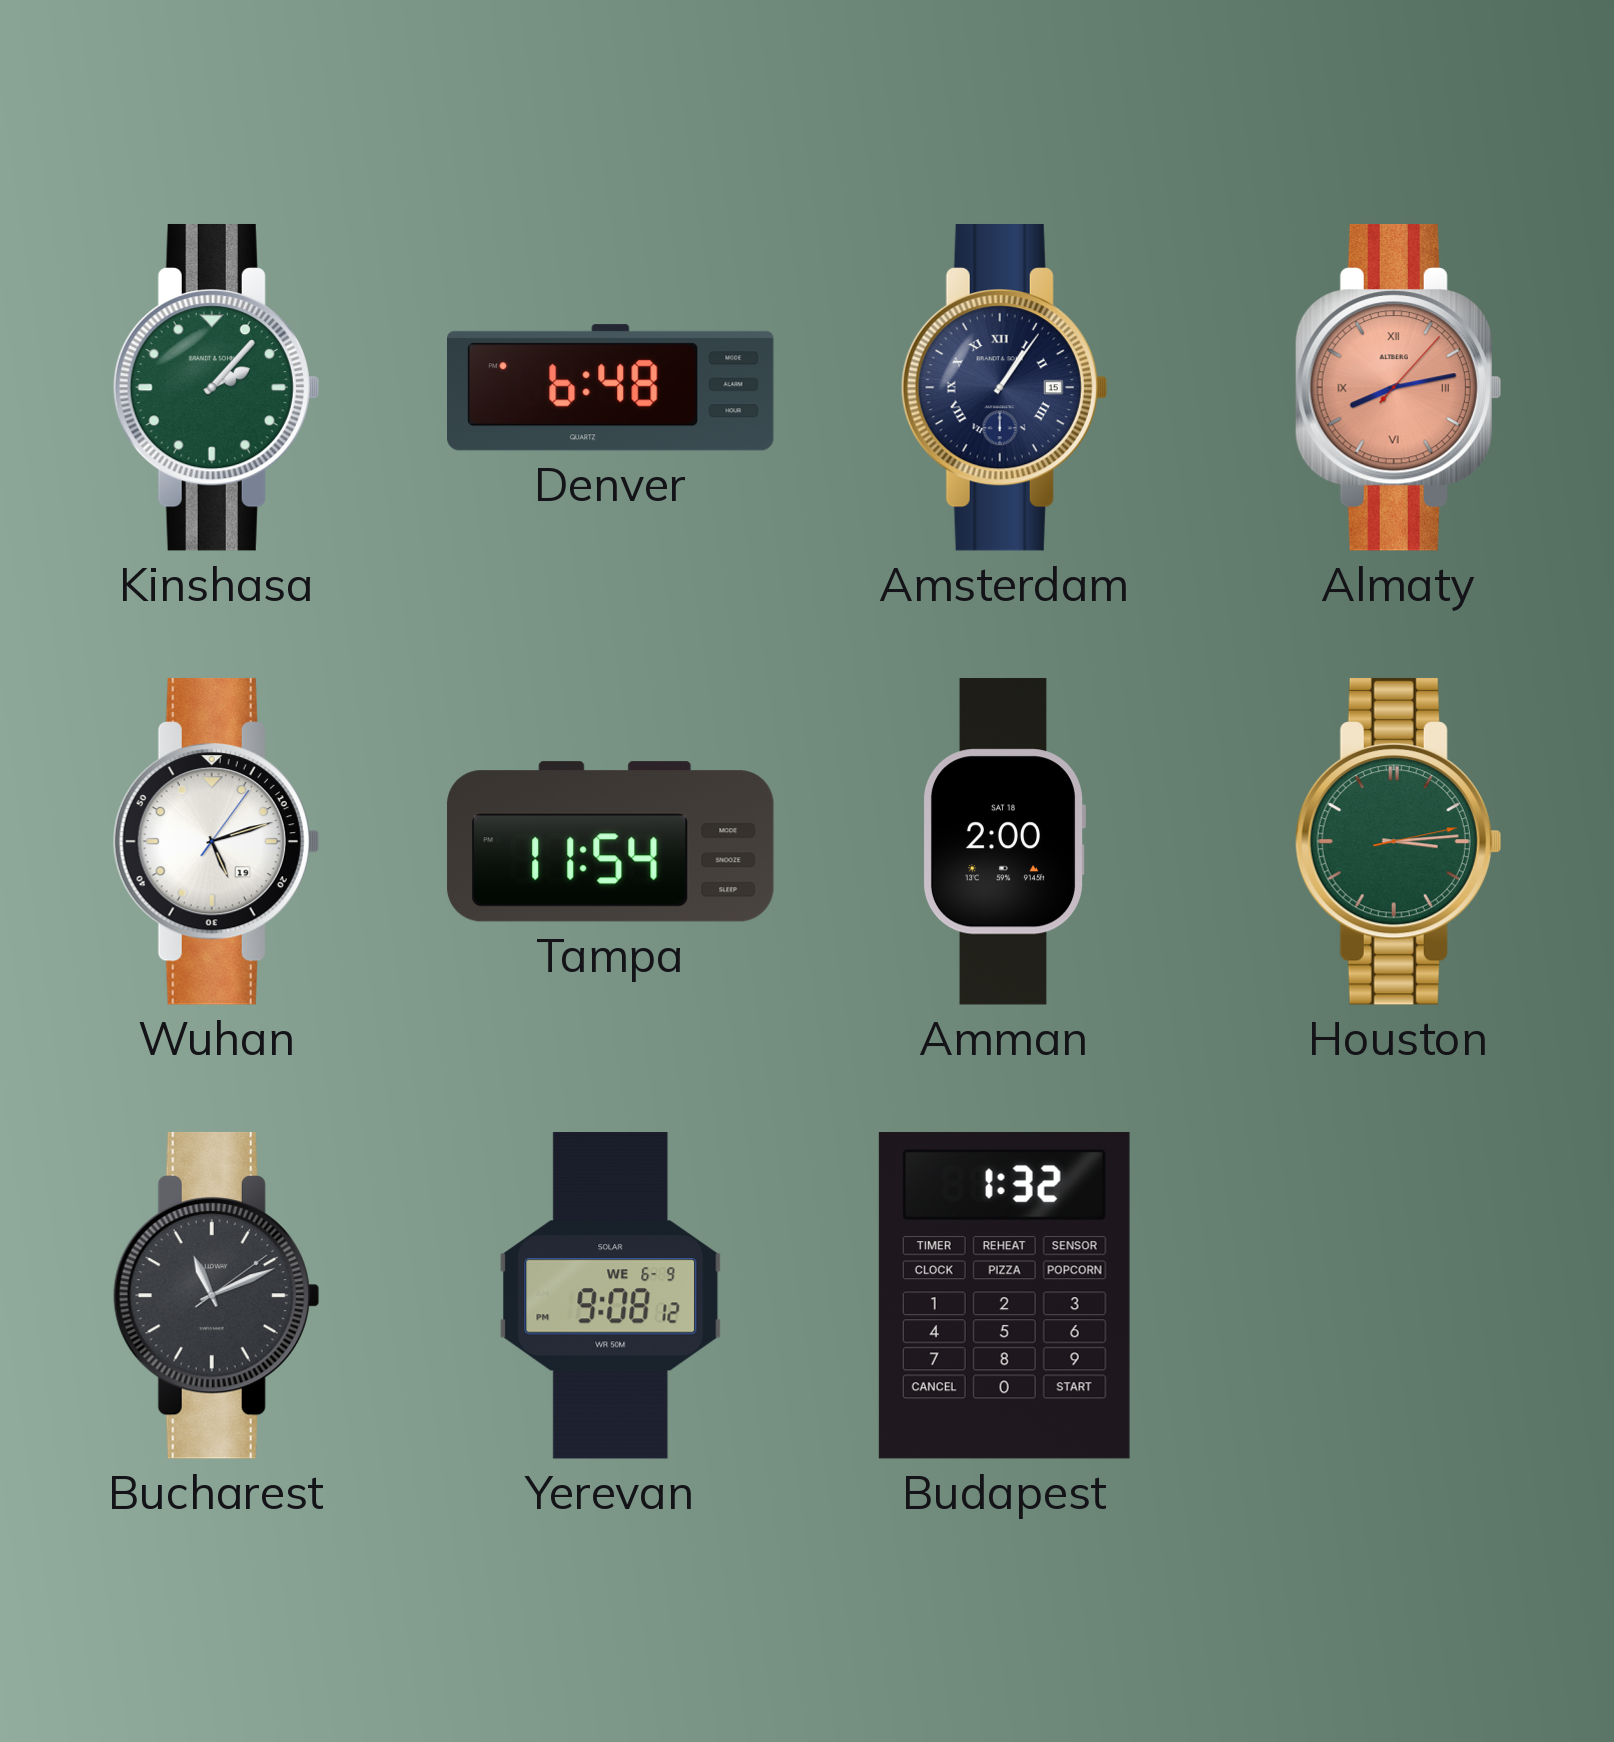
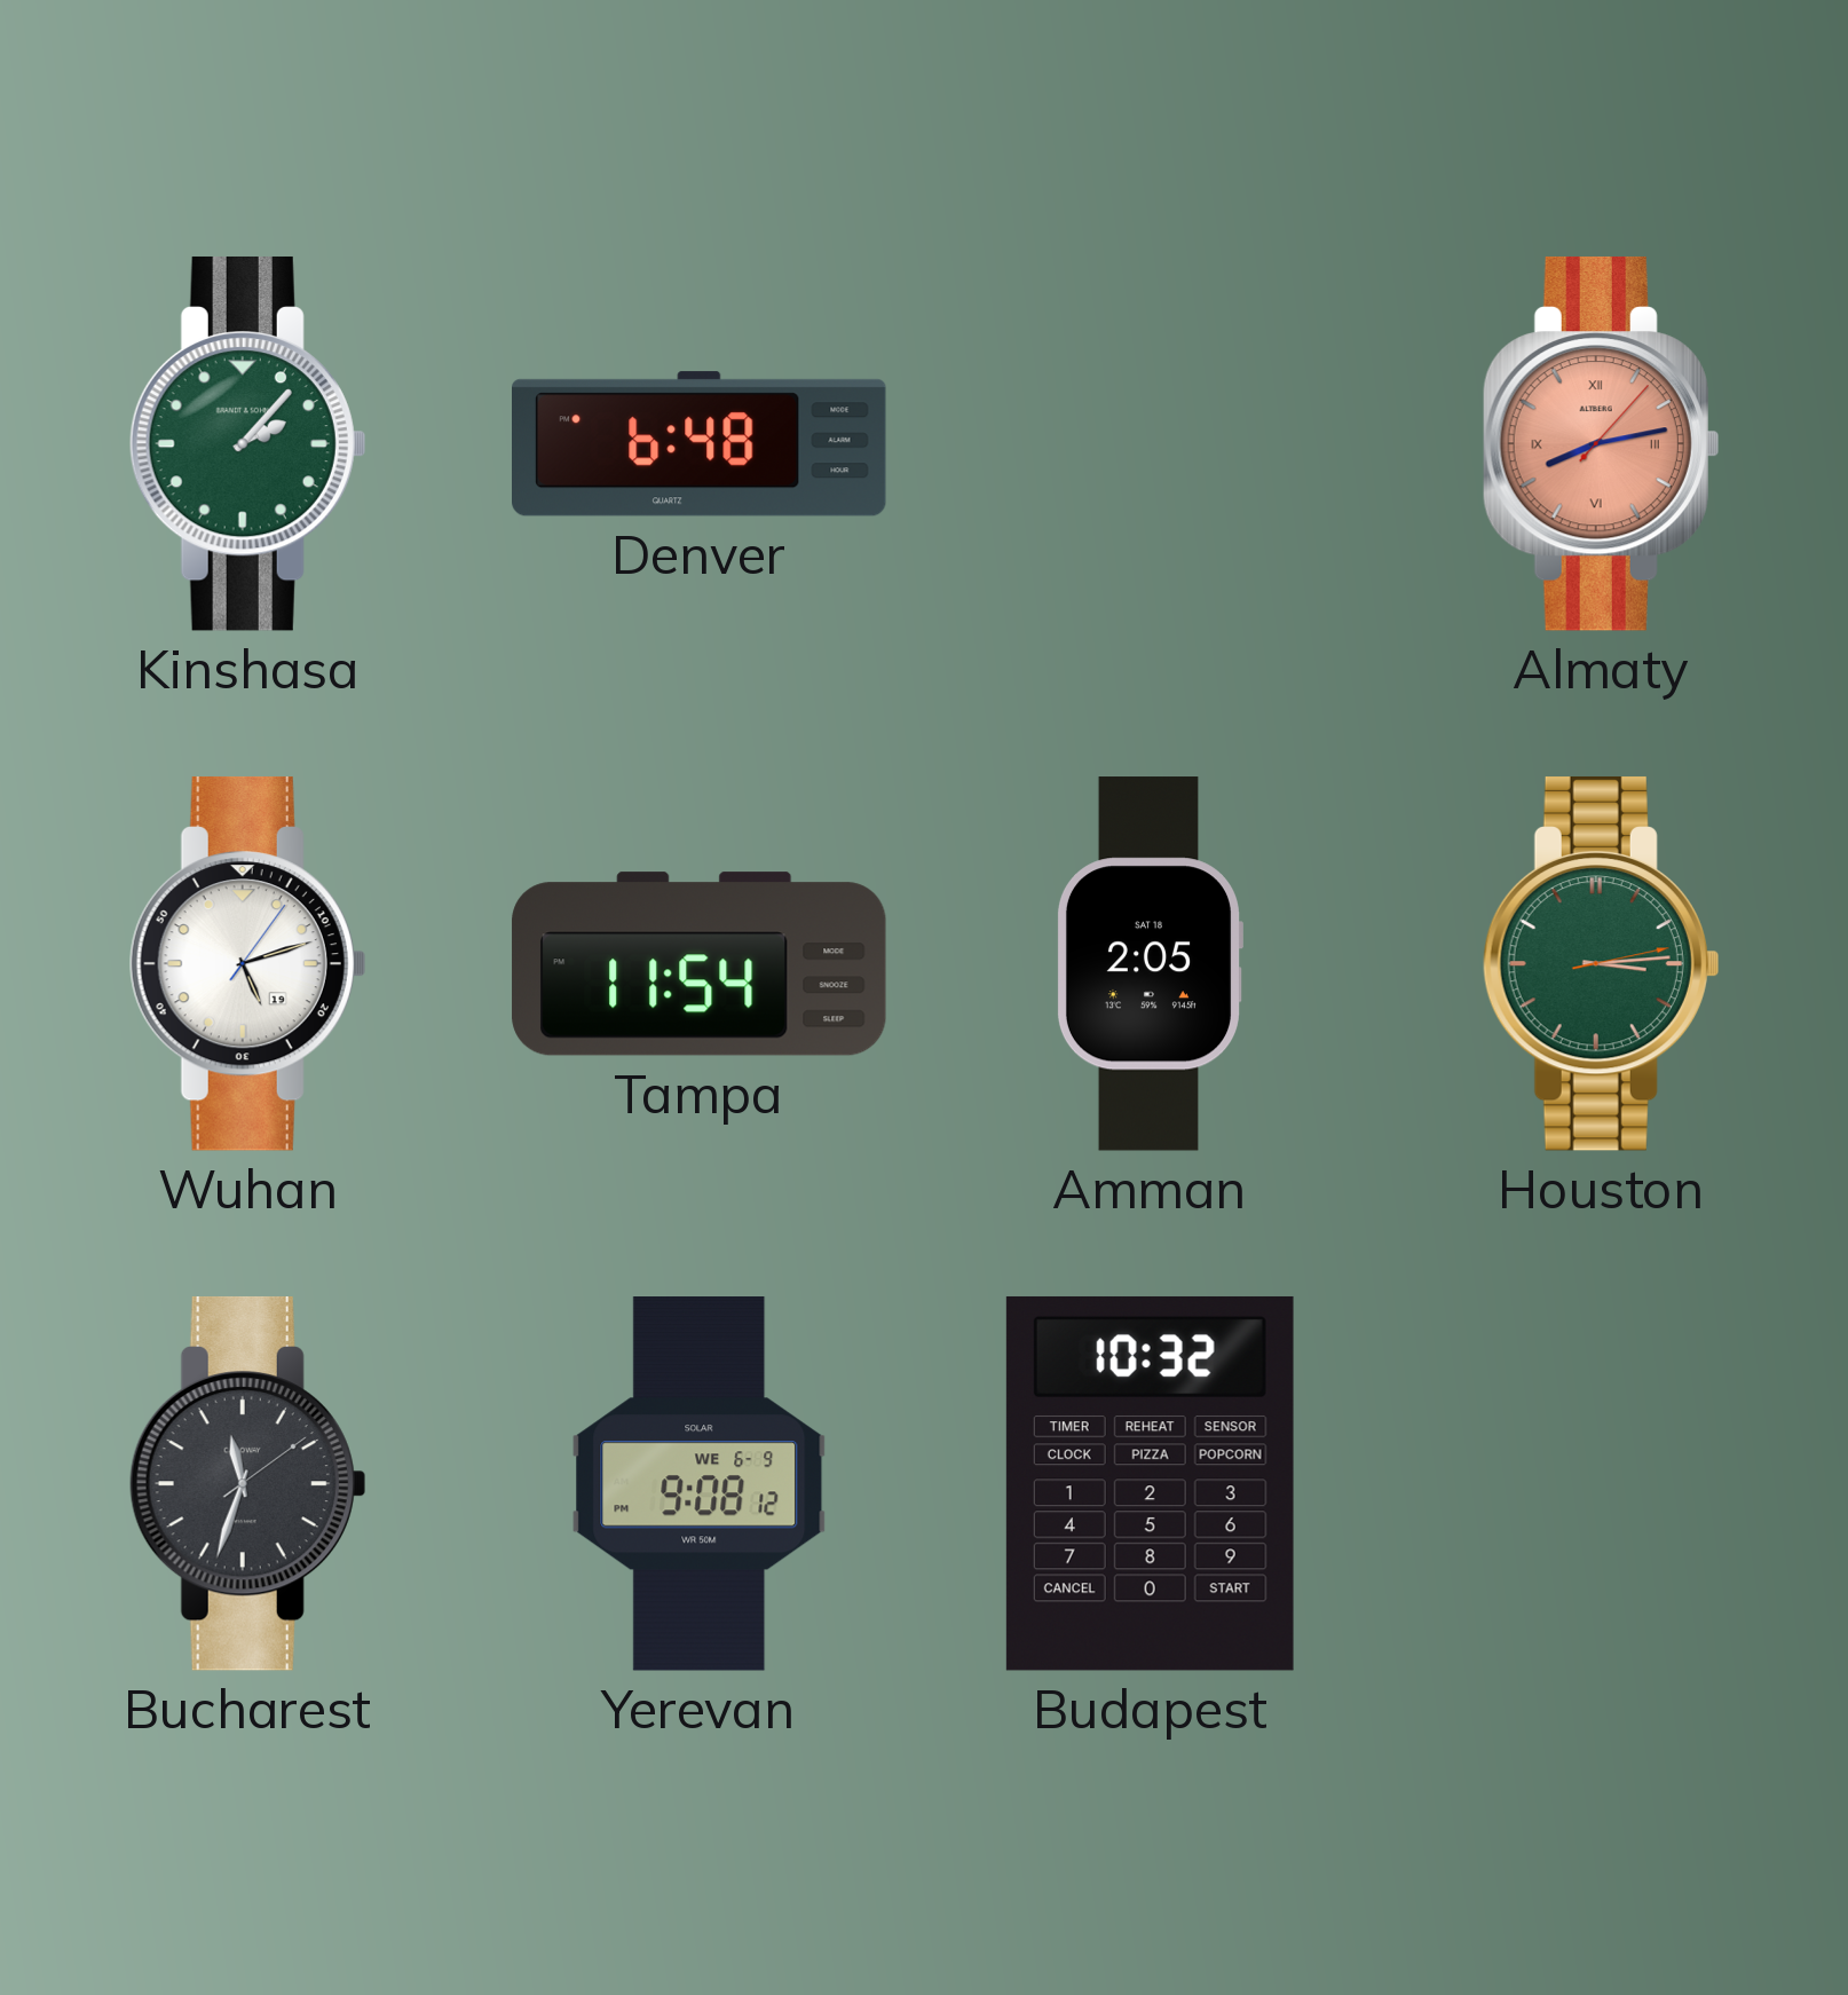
Amsterdam: 1:06 -> none (1004, 387)
Amman: 2:00 -> 2:05 (1150, 964)
Bucharest: 11:11 -> 11:33 (247, 1483)
Budapest: 1:32 -> 10:32 (1150, 1483)
